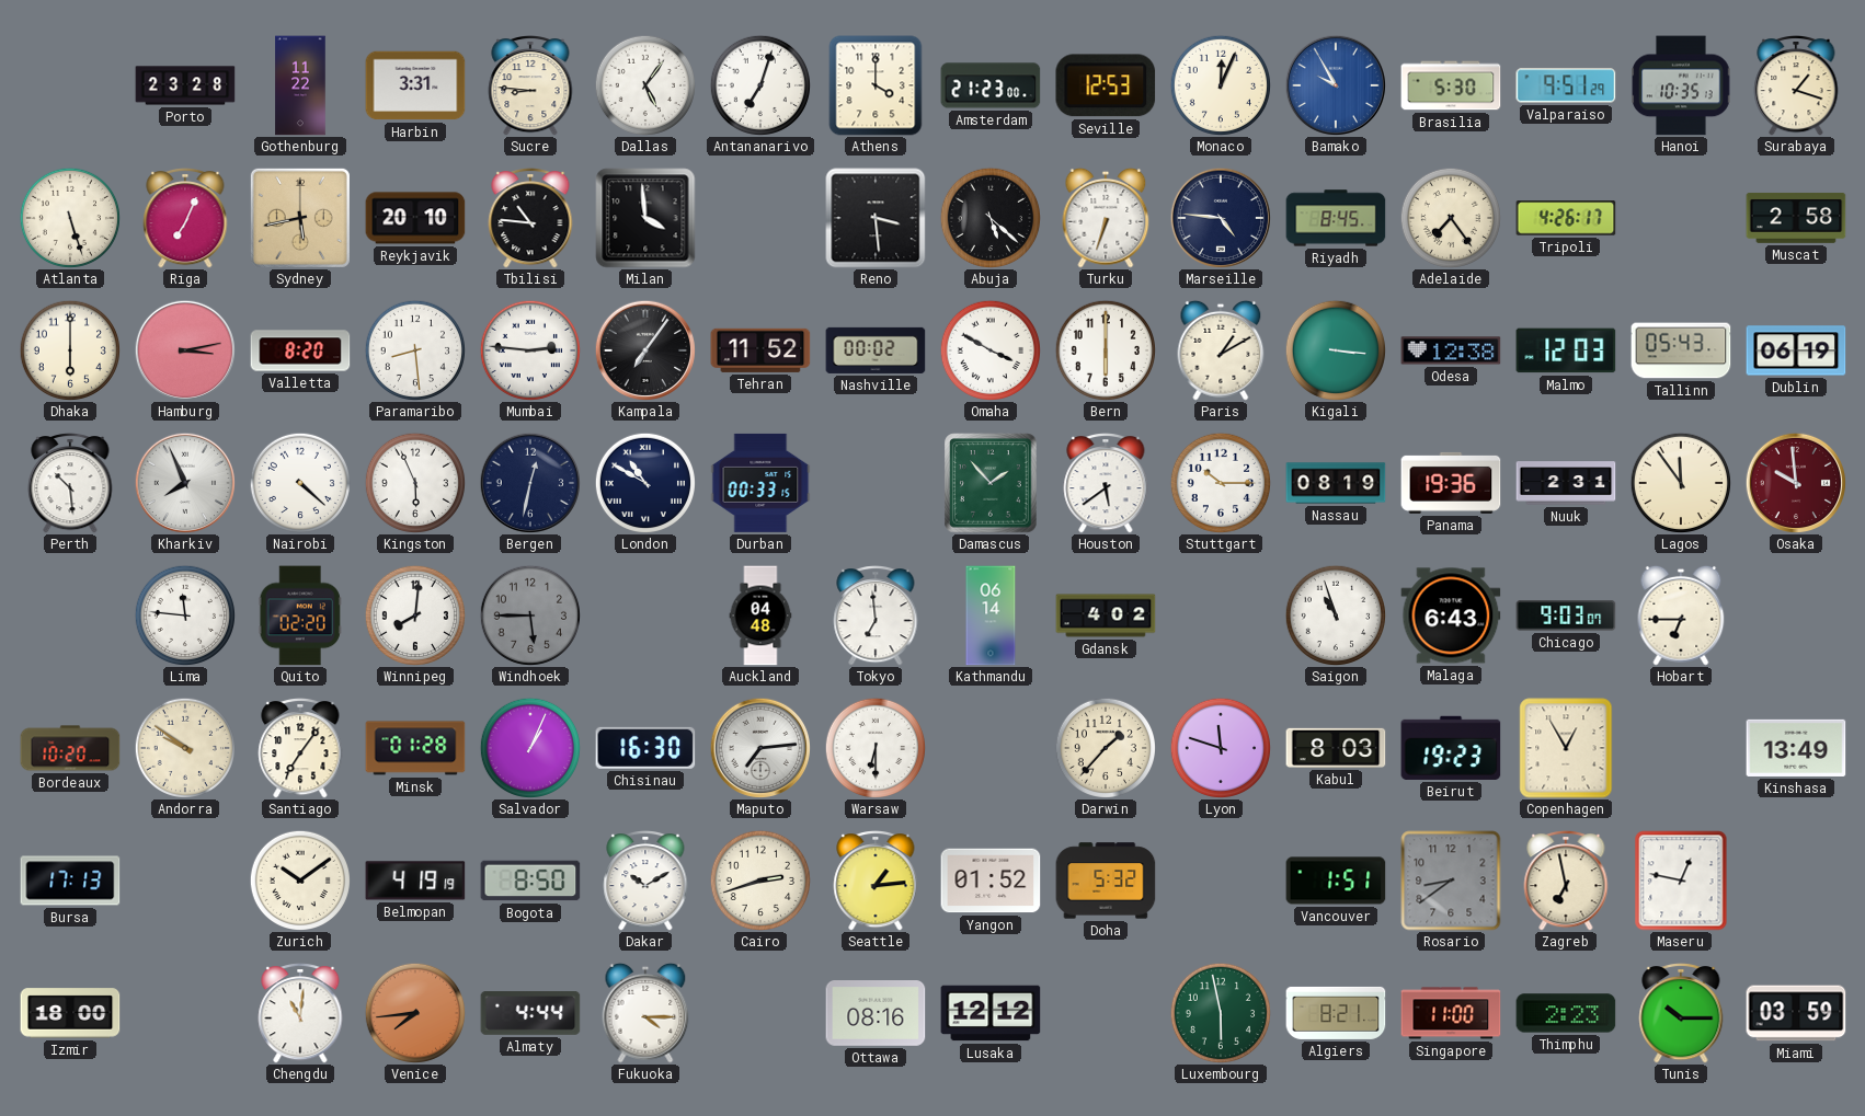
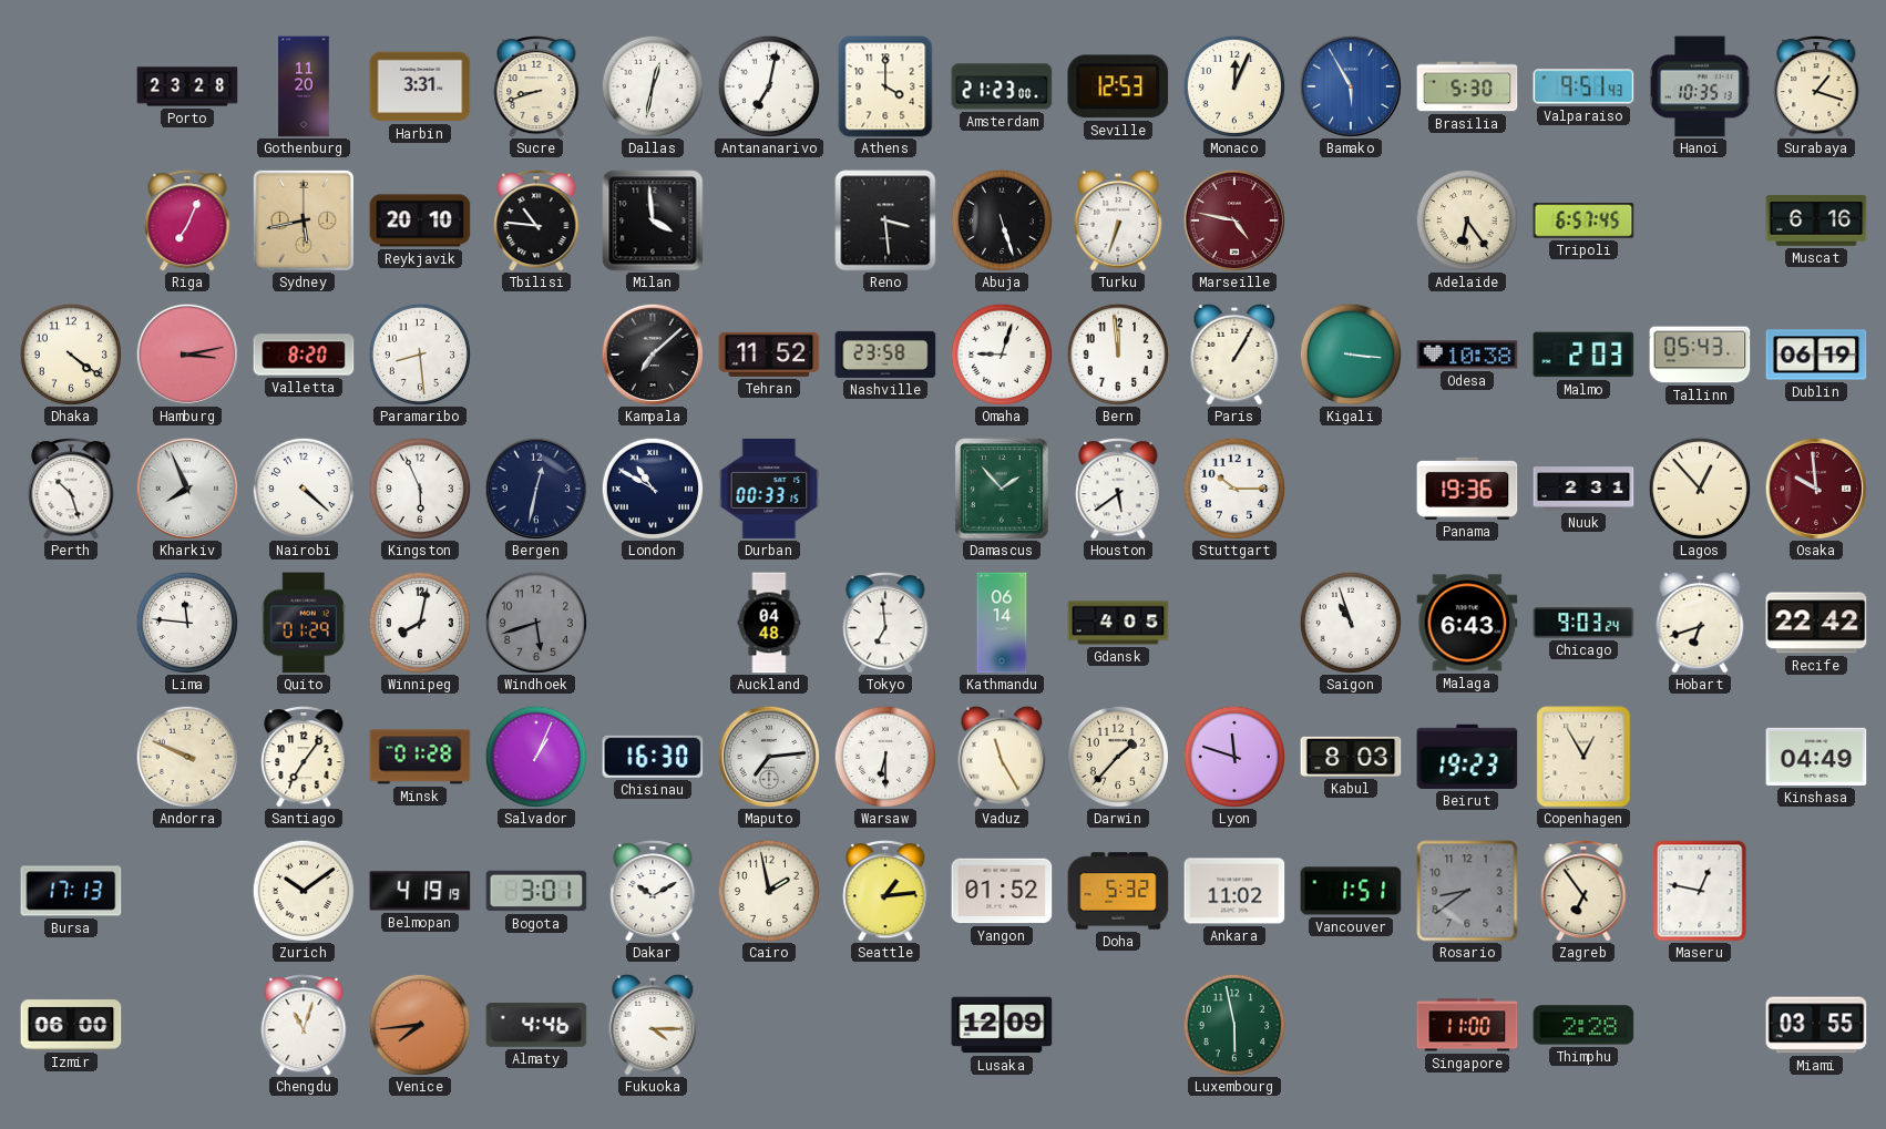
Gothenburg: 11:22 -> 11:20 (304, 86)
Sucre: 8:46 -> 8:42 (536, 88)
Dallas: 5:06 -> 12:32 (652, 85)
Antananarivo: 7:03 -> 7:02 (768, 85)
Bamako: 9:55 -> 5:55 (1350, 85)
Valparaiso: 9:51:29 -> 9:51:43 (1583, 86)
Atlanta: 5:27 -> none (69, 217)
Abuja: 5:22 -> 5:27 (1001, 219)
Marseille: 4:46 -> 4:47 (1233, 219)
Marseille dial: navy -> burgundy (1233, 219)
Riyadh: 8:45 -> none (1336, 218)
Adelaide: 7:24 -> 6:24 (1466, 219)
Tripoli: 4:26 -> 6:57 (1583, 220)
Muscat: 2:58 -> 6:16 (1816, 220)
Dhaka: 6:00 -> 4:21 (70, 353)
Mumbai: 2:46 -> none (529, 349)
Kampala: 7:06 -> 7:08 (652, 353)
Nashville: 00:02 -> 23:58 (885, 355)
Omaha: 3:50 -> 9:03 (1001, 353)
Bern: 6:00 -> 11:59 (1117, 353)
Paris: 1:10 -> 1:05 (1234, 355)
Odesa: 12:38 -> 10:38 (1467, 355)
Malmo: 12:03 -> 2:03 (1583, 355)
Perth: 10:29 -> 10:27 (71, 490)
Nassau: 08:19 -> none (1336, 483)
Lagos: 11:54 -> 12:53 (1699, 487)
Quito: 02:20 -> 01:29 (304, 623)
Winnipeg: 8:01 -> 8:02 (419, 622)
Windhoek: 5:45 -> 5:42 (535, 622)
Gdansk: 4:02 -> 4:05 (1118, 623)
Chicago: 9:03:07 -> 9:03:24 (1583, 623)
Hobart: 6:45 -> 6:42 (1700, 623)
Recife: none -> 22:42 (1816, 623)
Bordeaux: 10:20 -> none (70, 748)
Andorra: 9:51 -> 9:49 (186, 756)
Vaduz: none -> 11:25 (1002, 757)
Kinshasa: 13:49 -> 04:49 (1816, 757)
Bogota: 8:50 -> 3:01 (536, 891)
Cairo: 2:42 -> 1:58 (768, 890)
Ankara: none -> 11:02 (1234, 891)
Zagreb: 6:58 -> 6:54 (1583, 892)
Izmir: 18:00 -> 06:00 (71, 1025)
Chengdu: 11:01 -> 11:03 (304, 1026)
Almaty: 4:44 -> 4:46 (536, 1026)
Ottawa: 08:16 -> none (876, 1014)
Lusaka: 12:12 -> 12:09 (1002, 1025)
Algiers: 8:21 -> none (1336, 1013)
Thimphu: 2:23 -> 2:28 (1583, 1025)
Tunis: 10:15 -> none (1681, 1014)
Miami: 03:59 -> 03:55 (1816, 1025)
